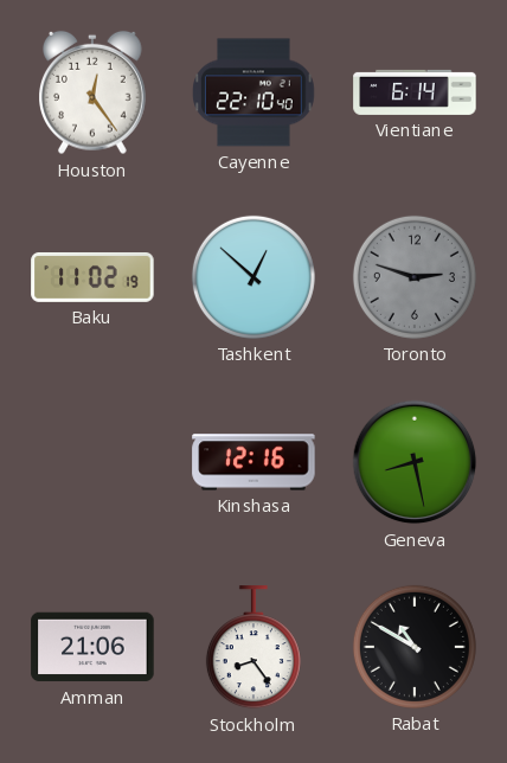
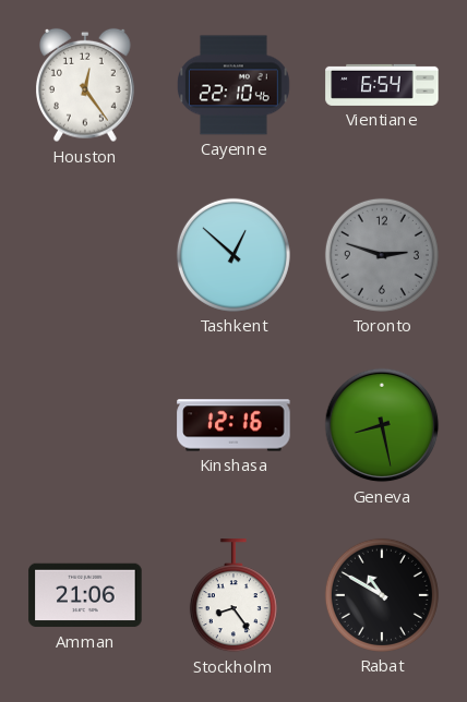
Cayenne: 22:10:40 -> 22:10:46 (235, 85)
Vientiane: 6:14 -> 6:54 (382, 85)
Baku: 11:02 -> none (92, 277)
